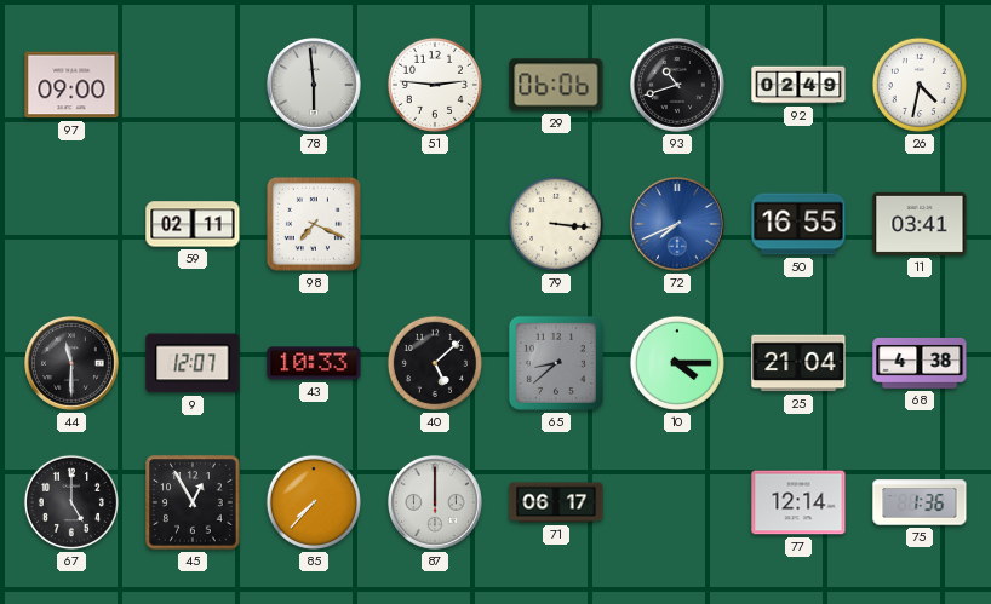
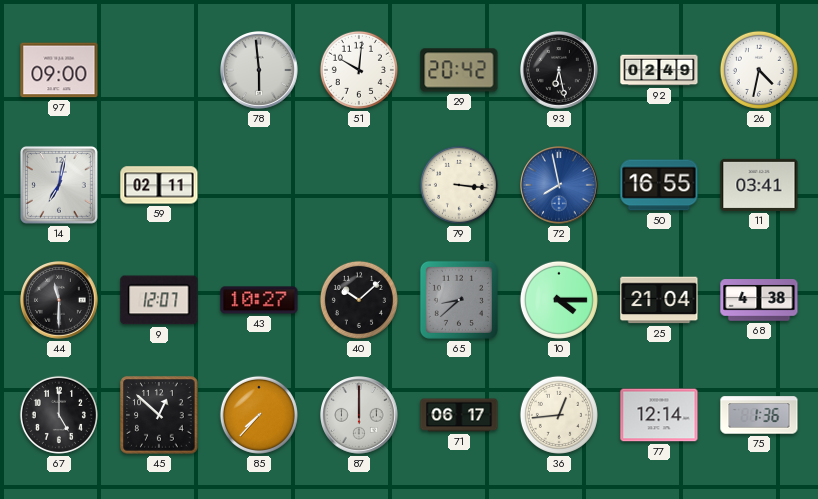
51: 2:46 -> 10:01 (359, 70)
29: 06:06 -> 20:42 (459, 70)
93: 10:42 -> 6:28 (560, 71)
14: none -> 7:02 (59, 185)
98: 7:19 -> none (314, 224)
72: 7:41 -> 7:58 (560, 186)
43: 10:33 -> 10:27 (259, 300)
40: 5:08 -> 10:08 (359, 300)
45: 12:55 -> 12:52 (159, 415)
36: none -> 12:44 (559, 415)
